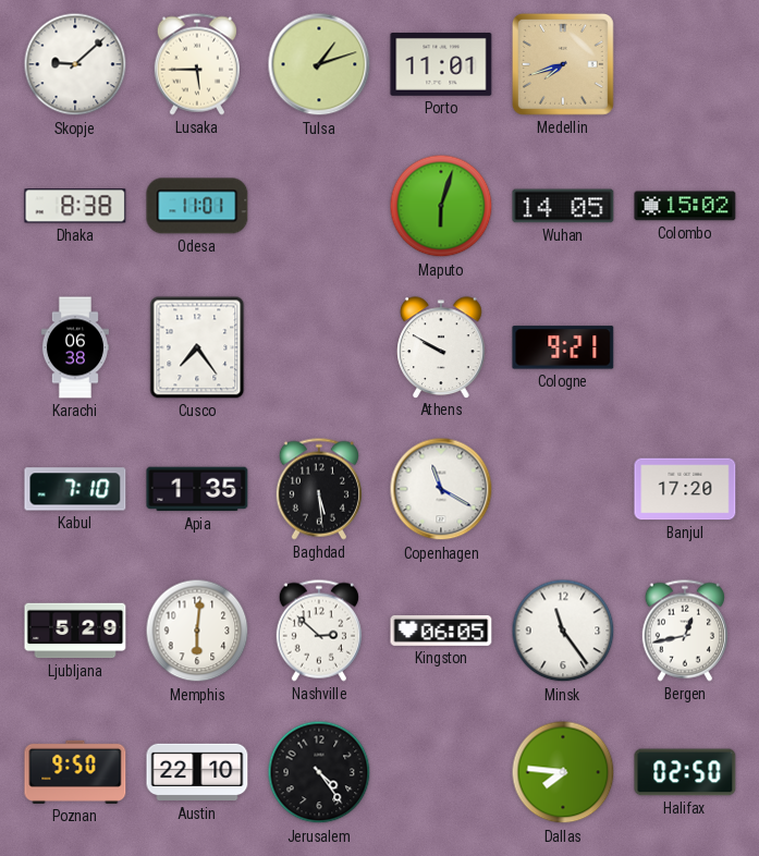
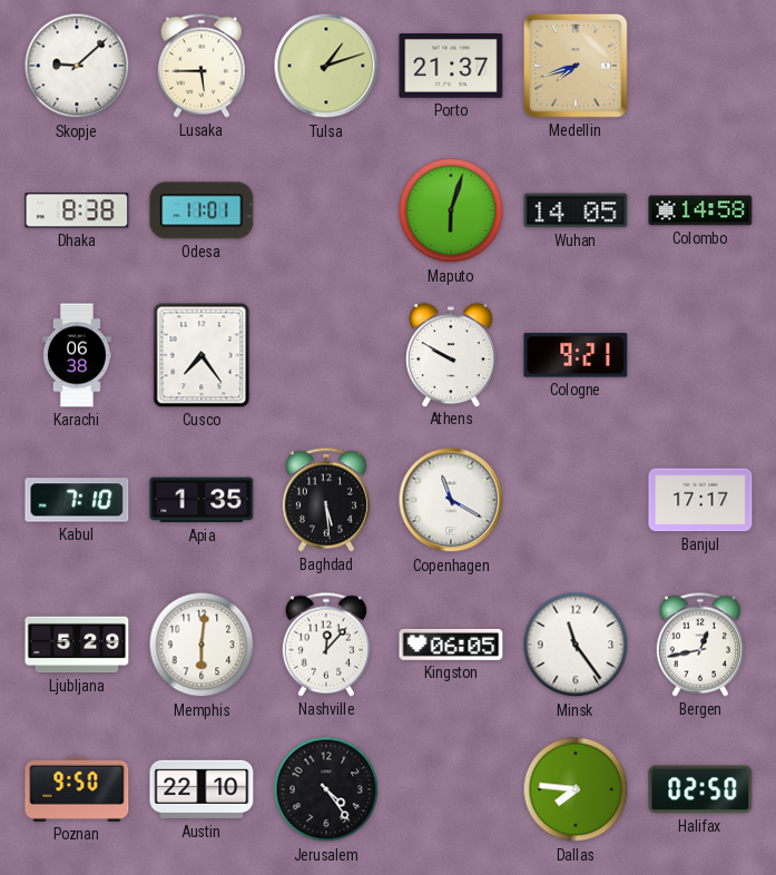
Porto: 11:01 -> 21:37 (451, 67)
Colombo: 15:02 -> 14:58 (700, 210)
Banjul: 17:20 -> 17:17 (700, 500)
Nashville: 2:52 -> 12:07 (326, 645)
